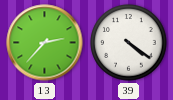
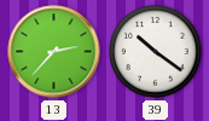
39: 4:21 -> 10:21 (156, 52)
